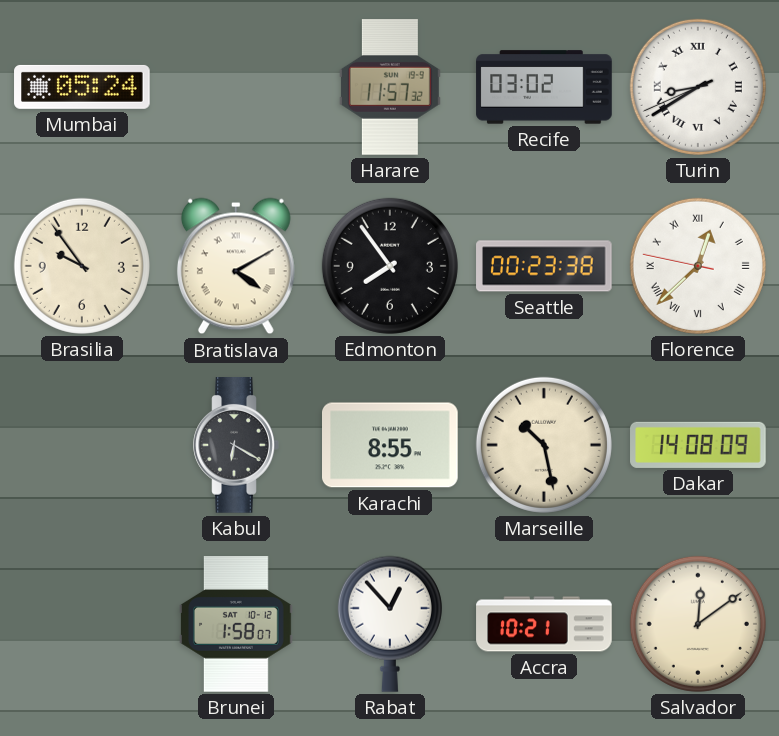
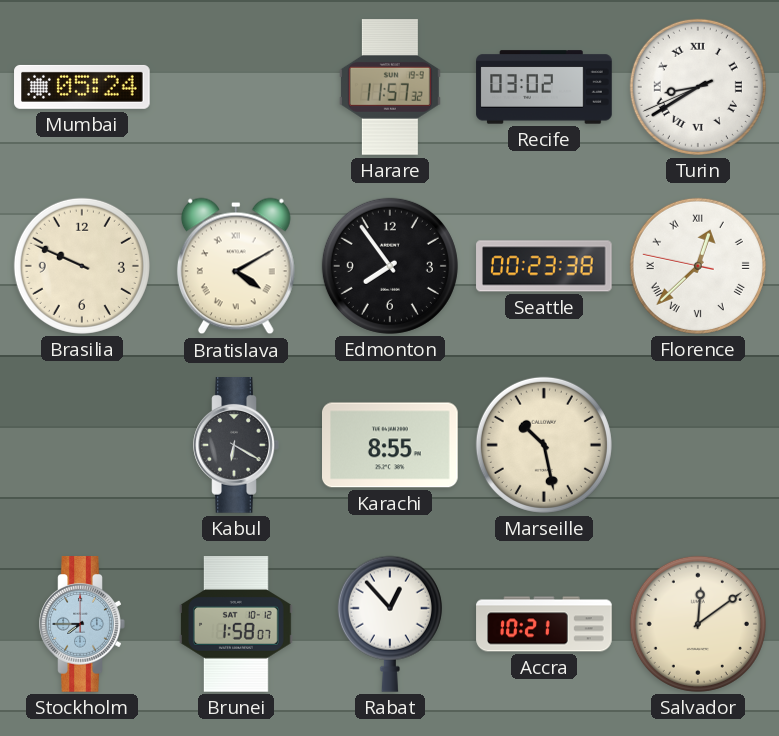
Brasilia: 9:54 -> 9:49 (82, 266)
Dakar: 14:08 -> none (698, 445)
Stockholm: none -> 7:45 (82, 624)
